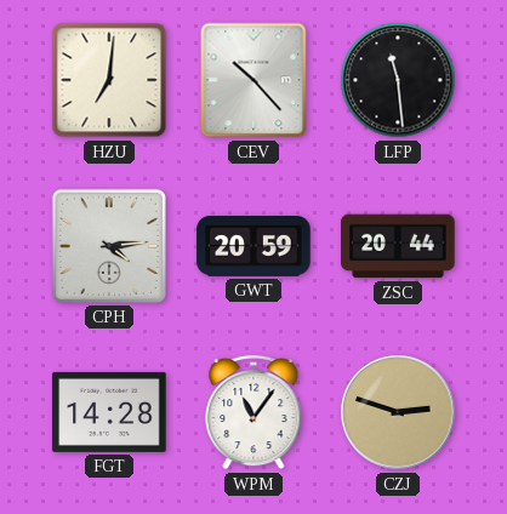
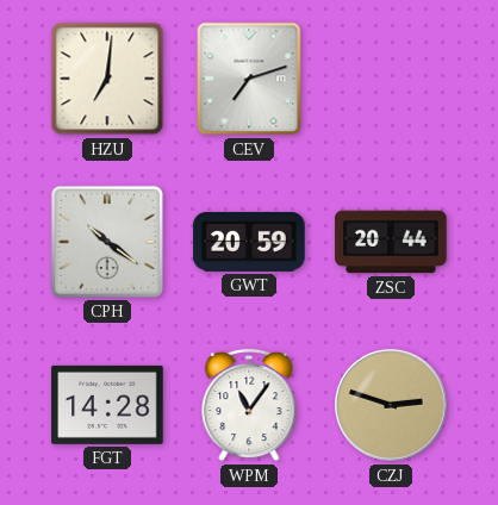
CEV: 10:23 -> 7:12 (249, 79)
LFP: 11:29 -> none (398, 80)
CPH: 4:14 -> 10:21 (107, 242)
